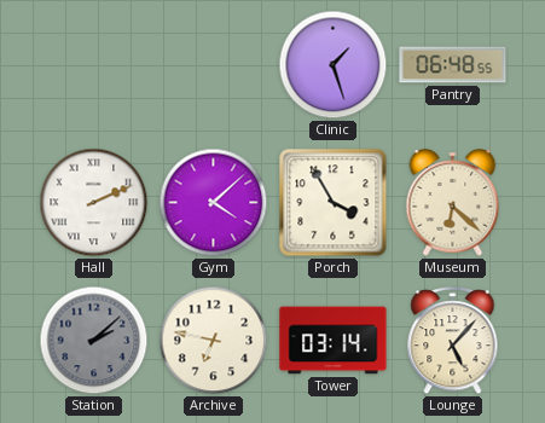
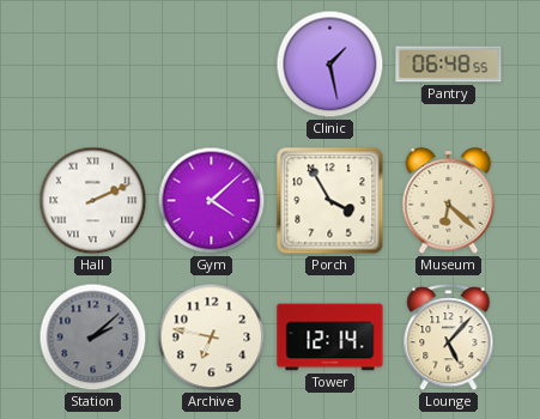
Clinic: 1:27 -> 1:28 (330, 65)
Tower: 03:14 -> 12:14 (330, 338)
